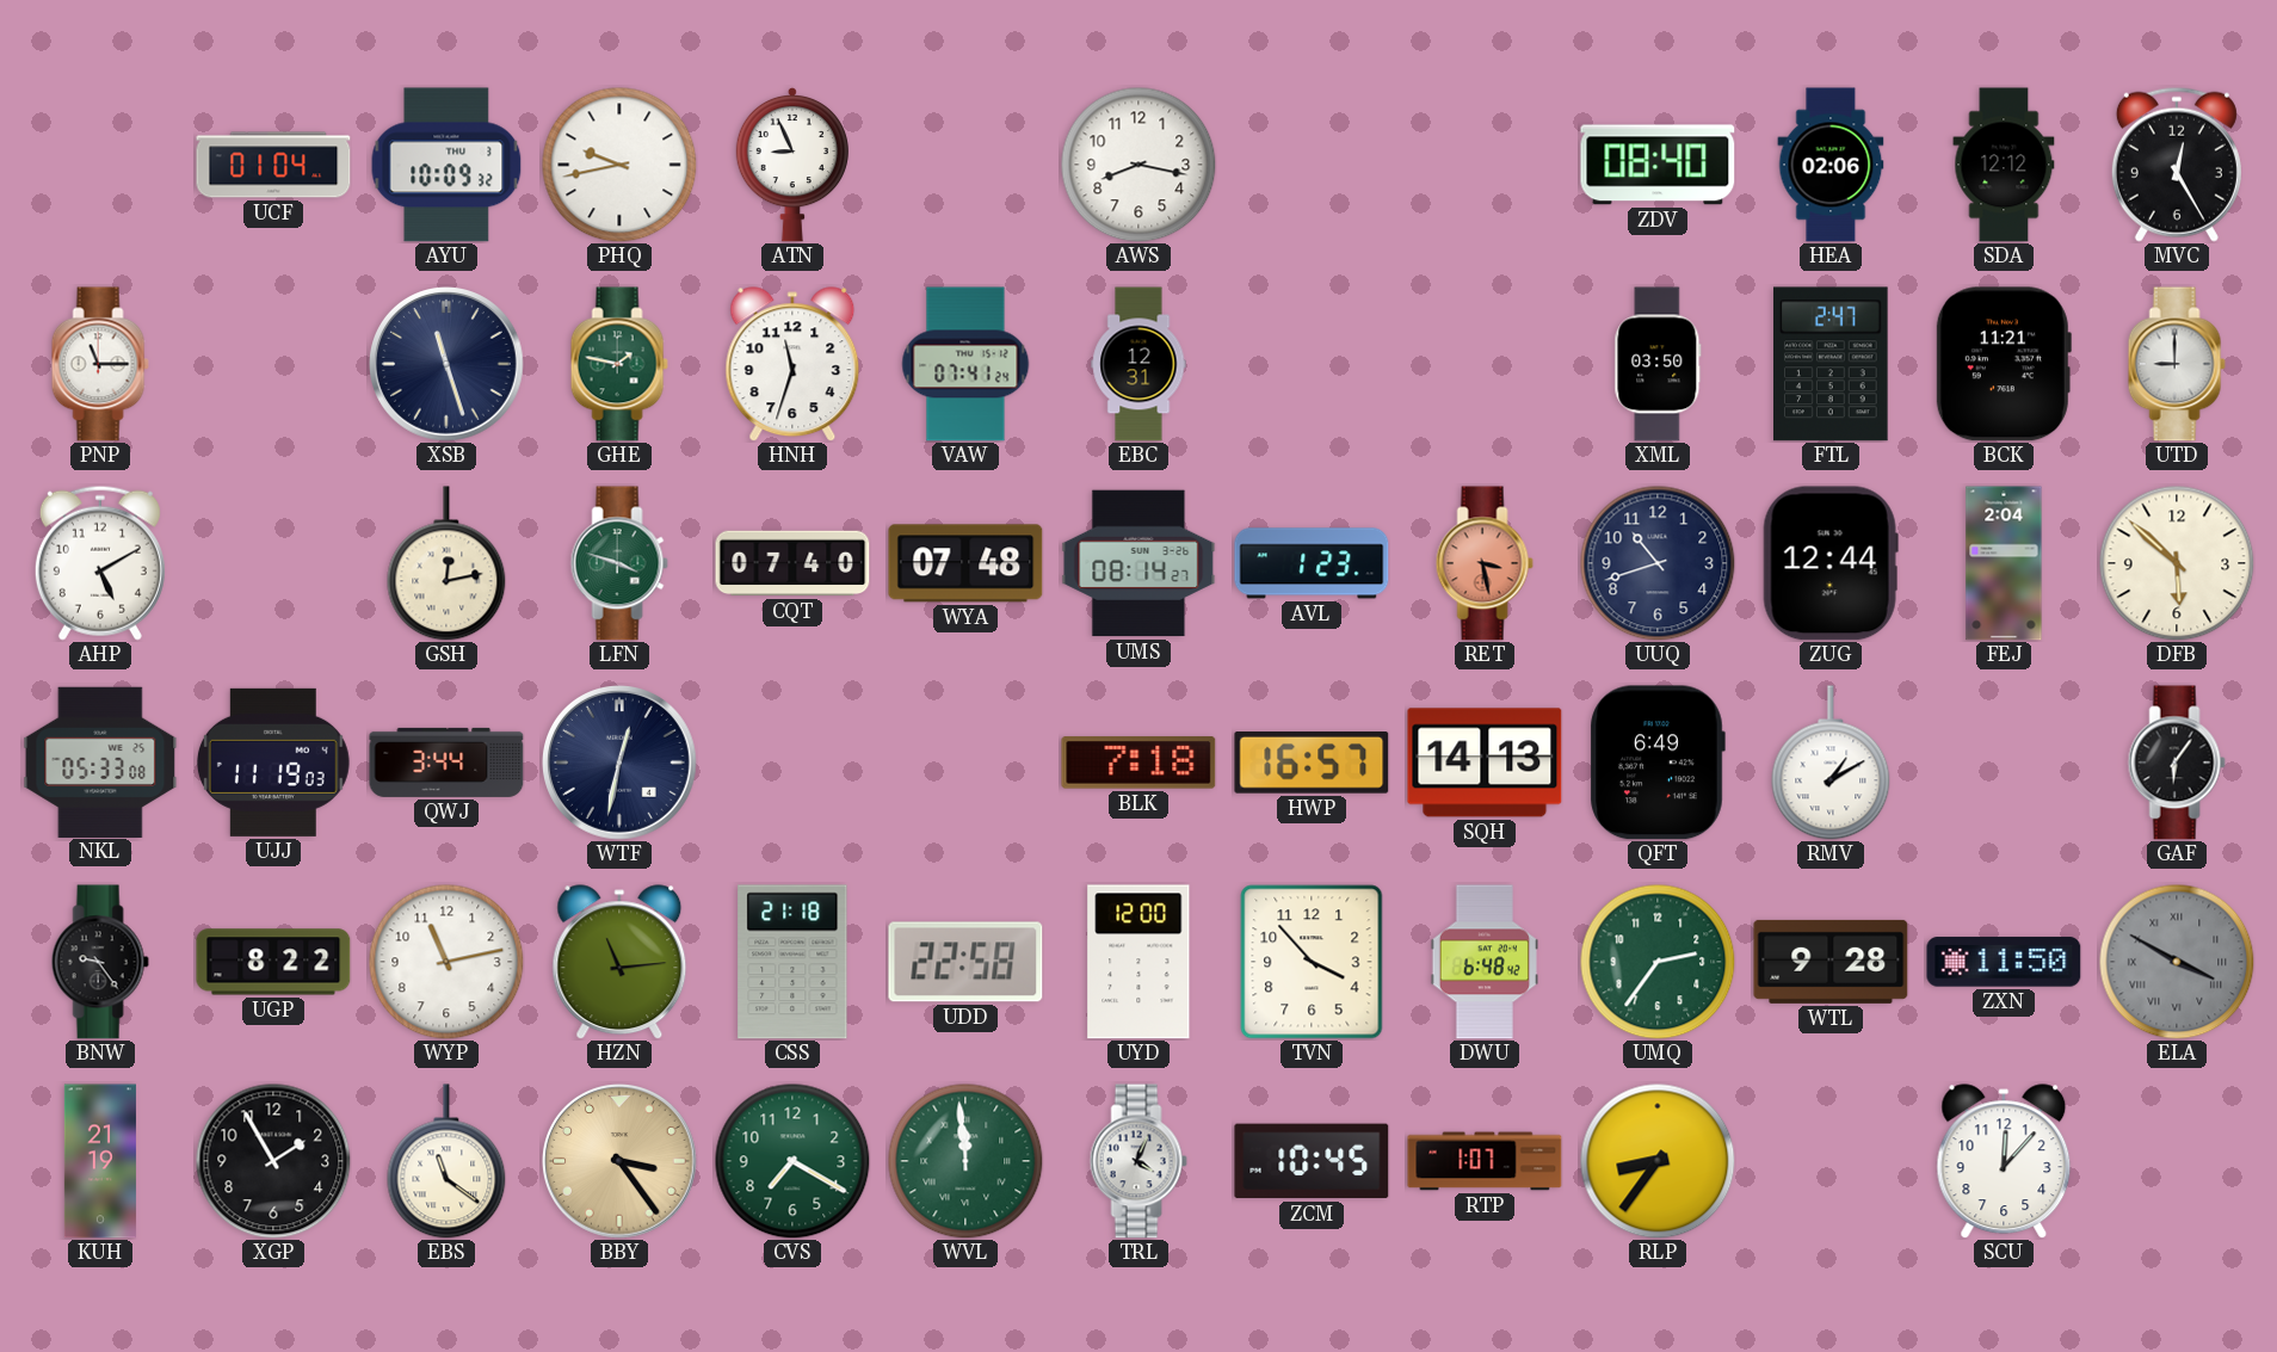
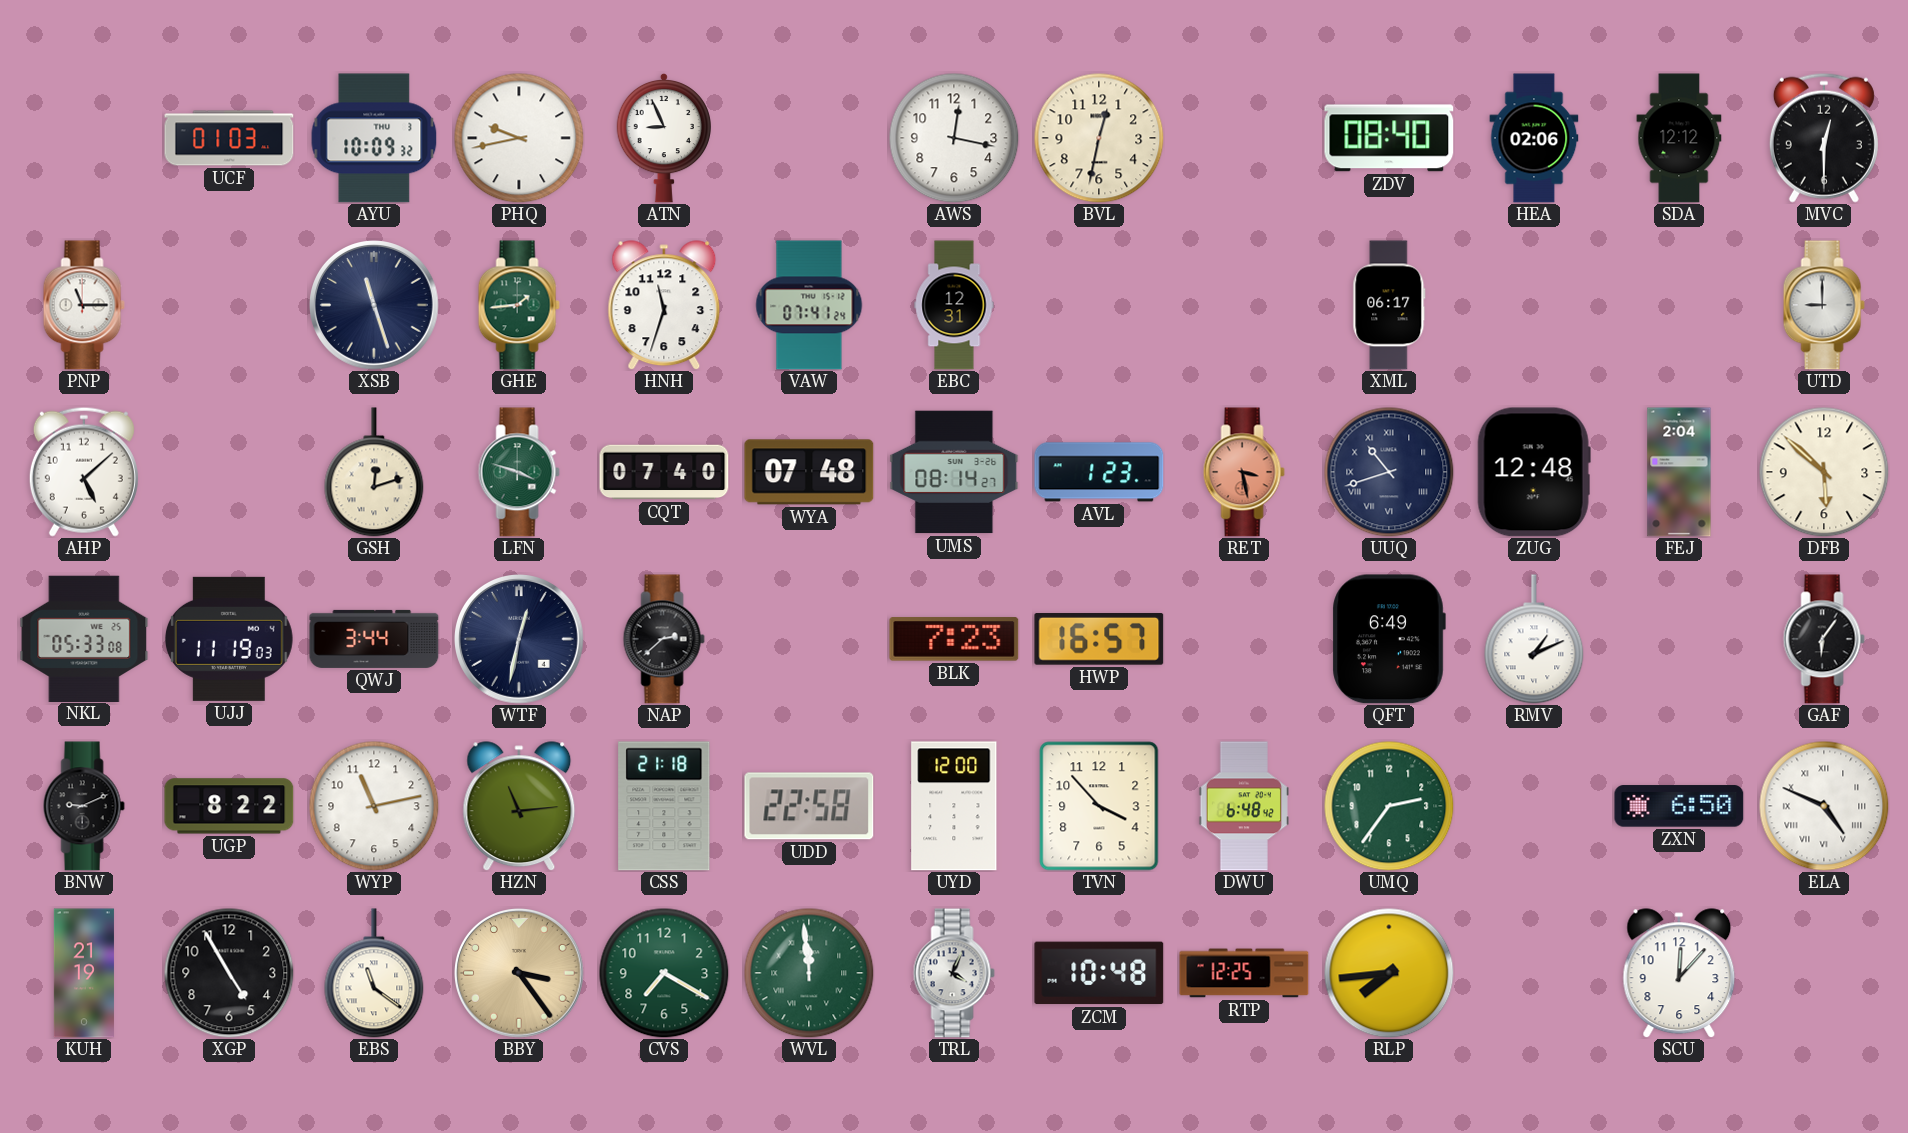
UCF: 01:04 -> 01:03 (229, 138)
AWS: 8:17 -> 12:17 (954, 138)
BVL: none -> 12:32 (1099, 138)
MVC: 12:25 -> 12:30 (1824, 138)
GHE: 1:47 -> 1:44 (519, 305)
XML: 03:50 -> 06:17 (1389, 305)
FTL: 2:47 -> none (1831, 364)
BCK: 11:21 -> none (2003, 364)
AHP: 5:10 -> 5:08 (84, 472)
GSH: 12:13 -> 12:12 (374, 472)
UUQ numerals: Arabic -> Roman (1389, 472)
ZUG: 12:44 -> 12:48 (1534, 472)
NAP: none -> 2:38 (664, 639)
BLK: 7:18 -> 7:23 (954, 639)
SQH: 14:13 -> none (1485, 763)
RMV: 1:10 -> 1:11 (1534, 639)
BNW: 9:24 -> 9:11 (84, 806)
WTL: 9:28 -> none (1831, 962)
ZXN: 11:50 -> 6:50 (1679, 806)
ELA: 3:50 -> 4:49 (1824, 806)
ELA dial: grey -> white (1824, 806)
XGP: 1:55 -> 4:55 (229, 973)
ZCM: 10:45 -> 10:48 (1099, 973)
RTP: 1:07 -> 12:25 (1244, 973)
RLP: 8:36 -> 7:44 (1389, 973)
